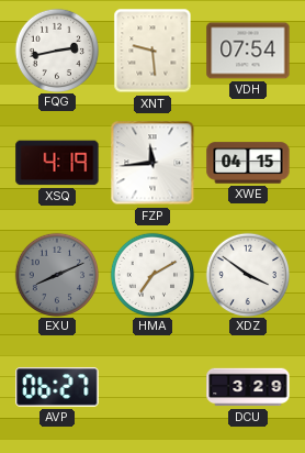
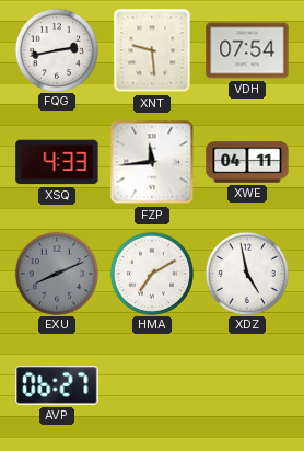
XSQ: 4:19 -> 4:33 (57, 162)
XWE: 04:15 -> 04:11 (247, 162)
XDZ: 3:51 -> 4:58 (246, 273)
DCU: 3:29 -> none (248, 387)
